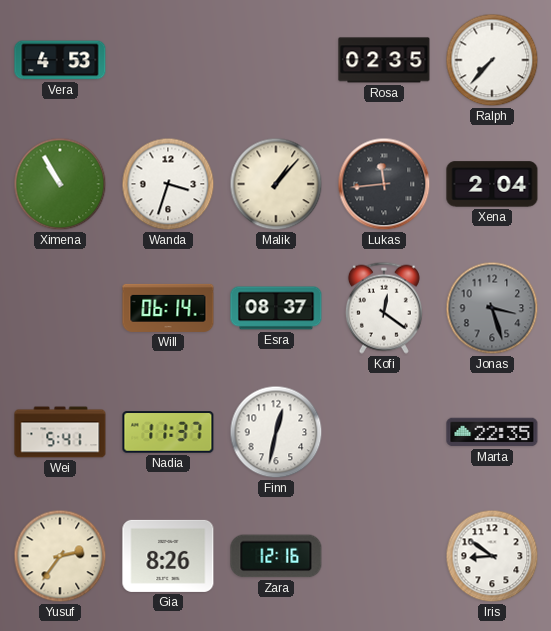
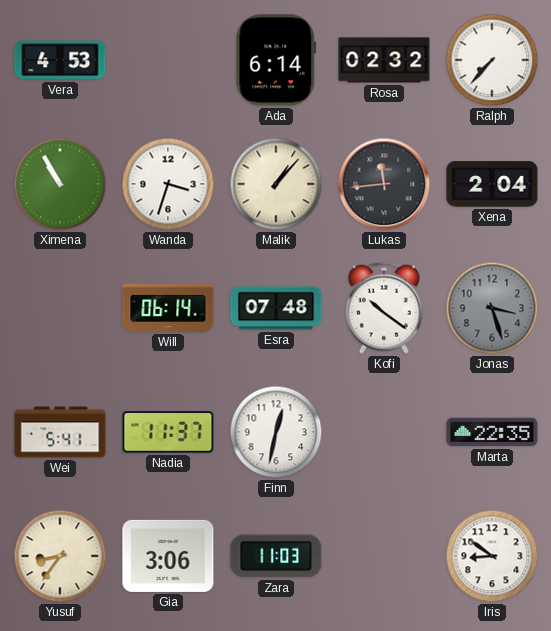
Ada: none -> 6:14 (276, 60)
Rosa: 02:35 -> 02:32 (384, 60)
Esra: 08:37 -> 07:48 (276, 308)
Kofi: 12:21 -> 10:21 (384, 308)
Yusuf: 2:36 -> 8:36 (60, 556)
Gia: 8:26 -> 3:06 (168, 556)
Zara: 12:16 -> 11:03 (276, 556)
